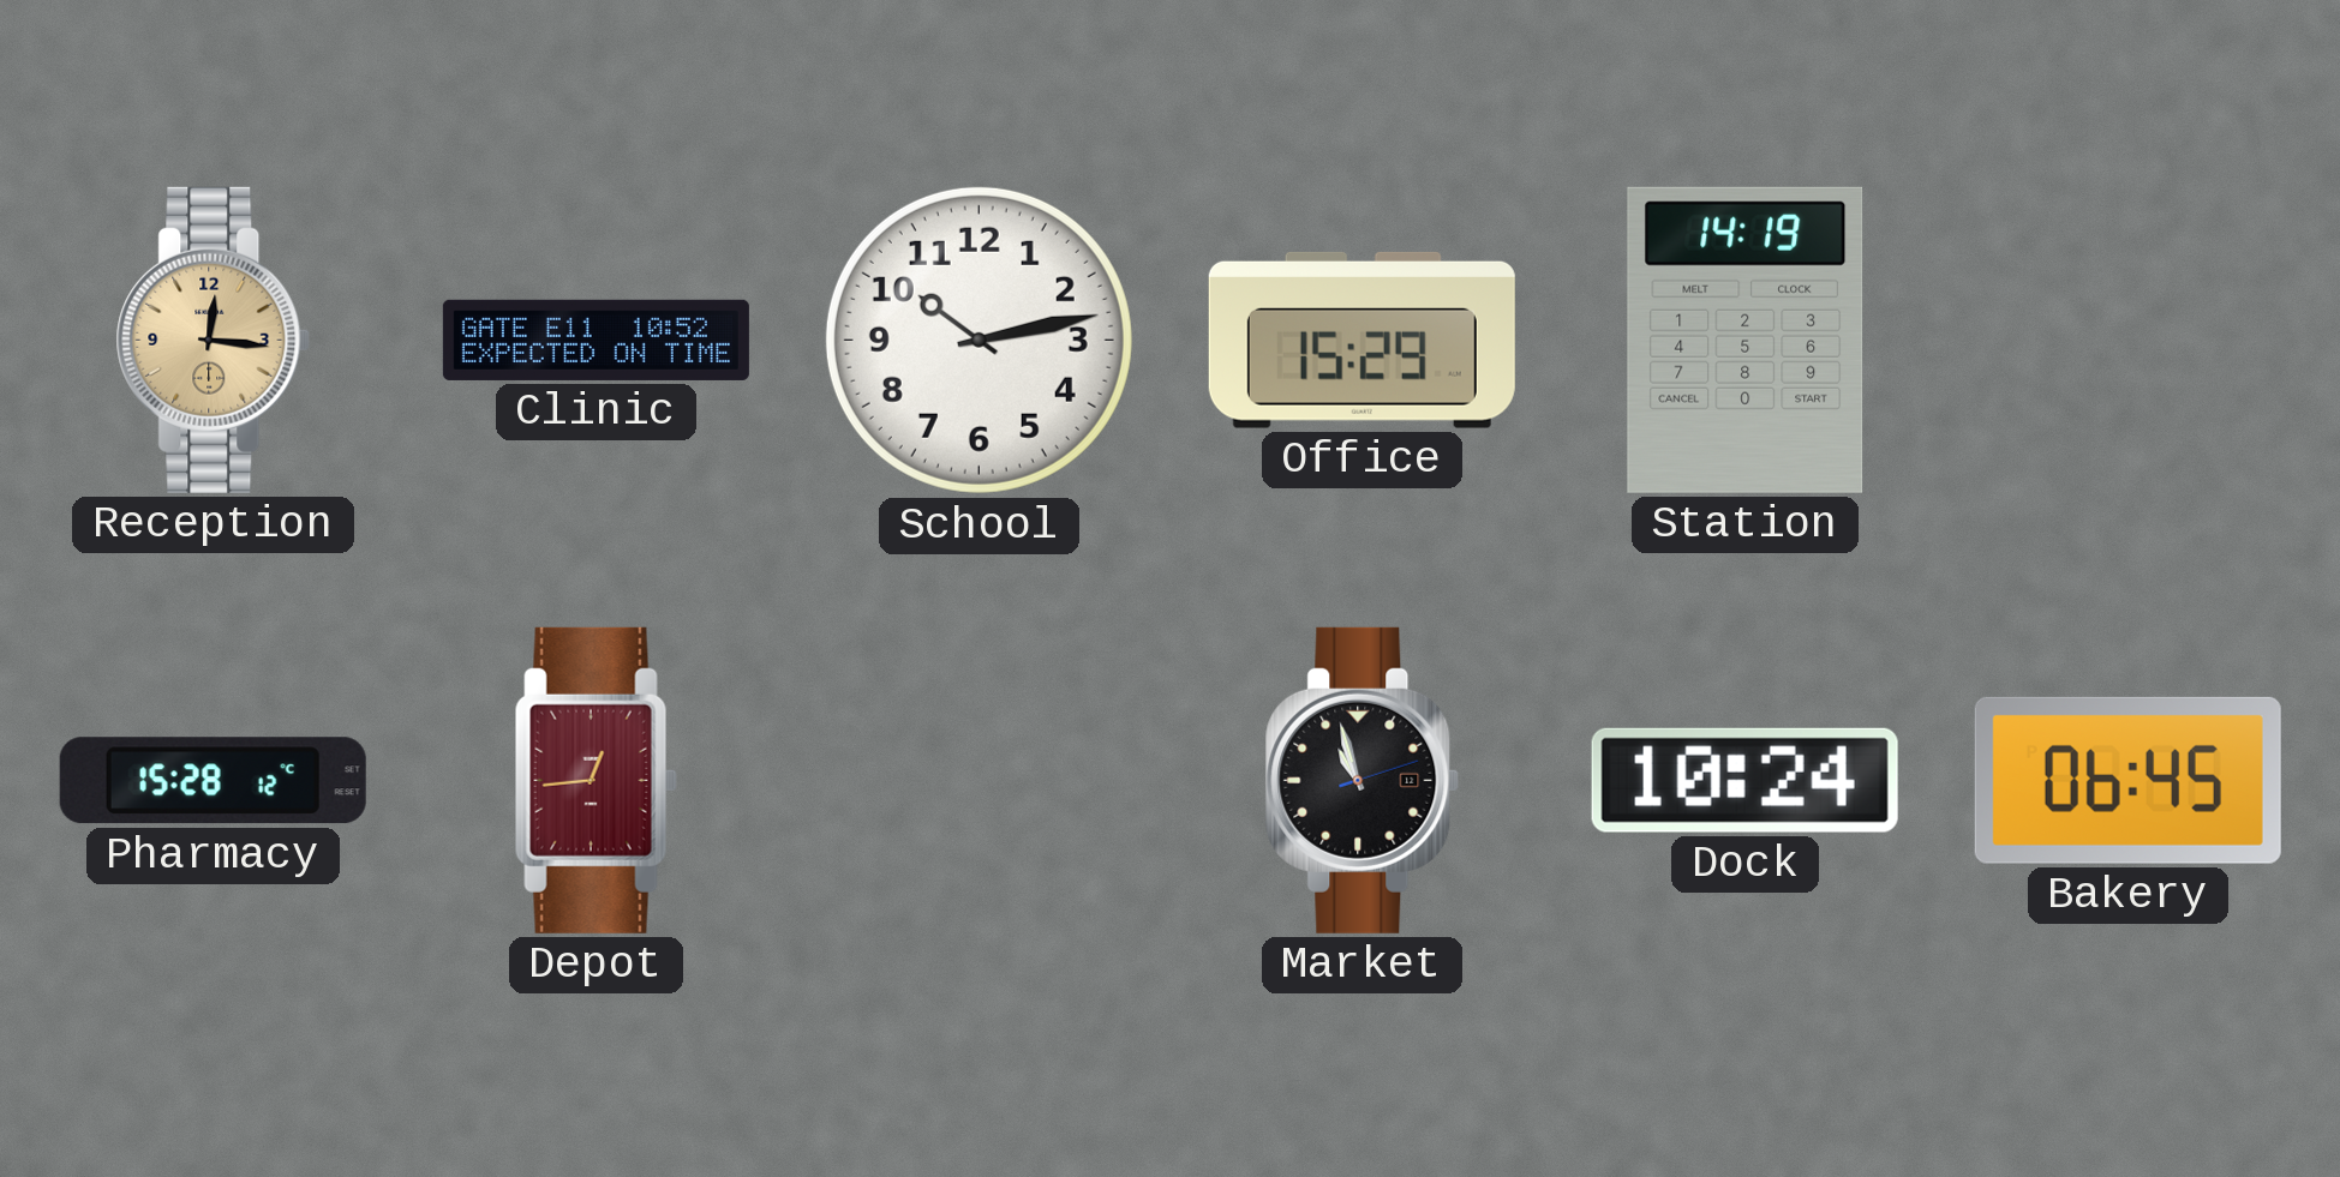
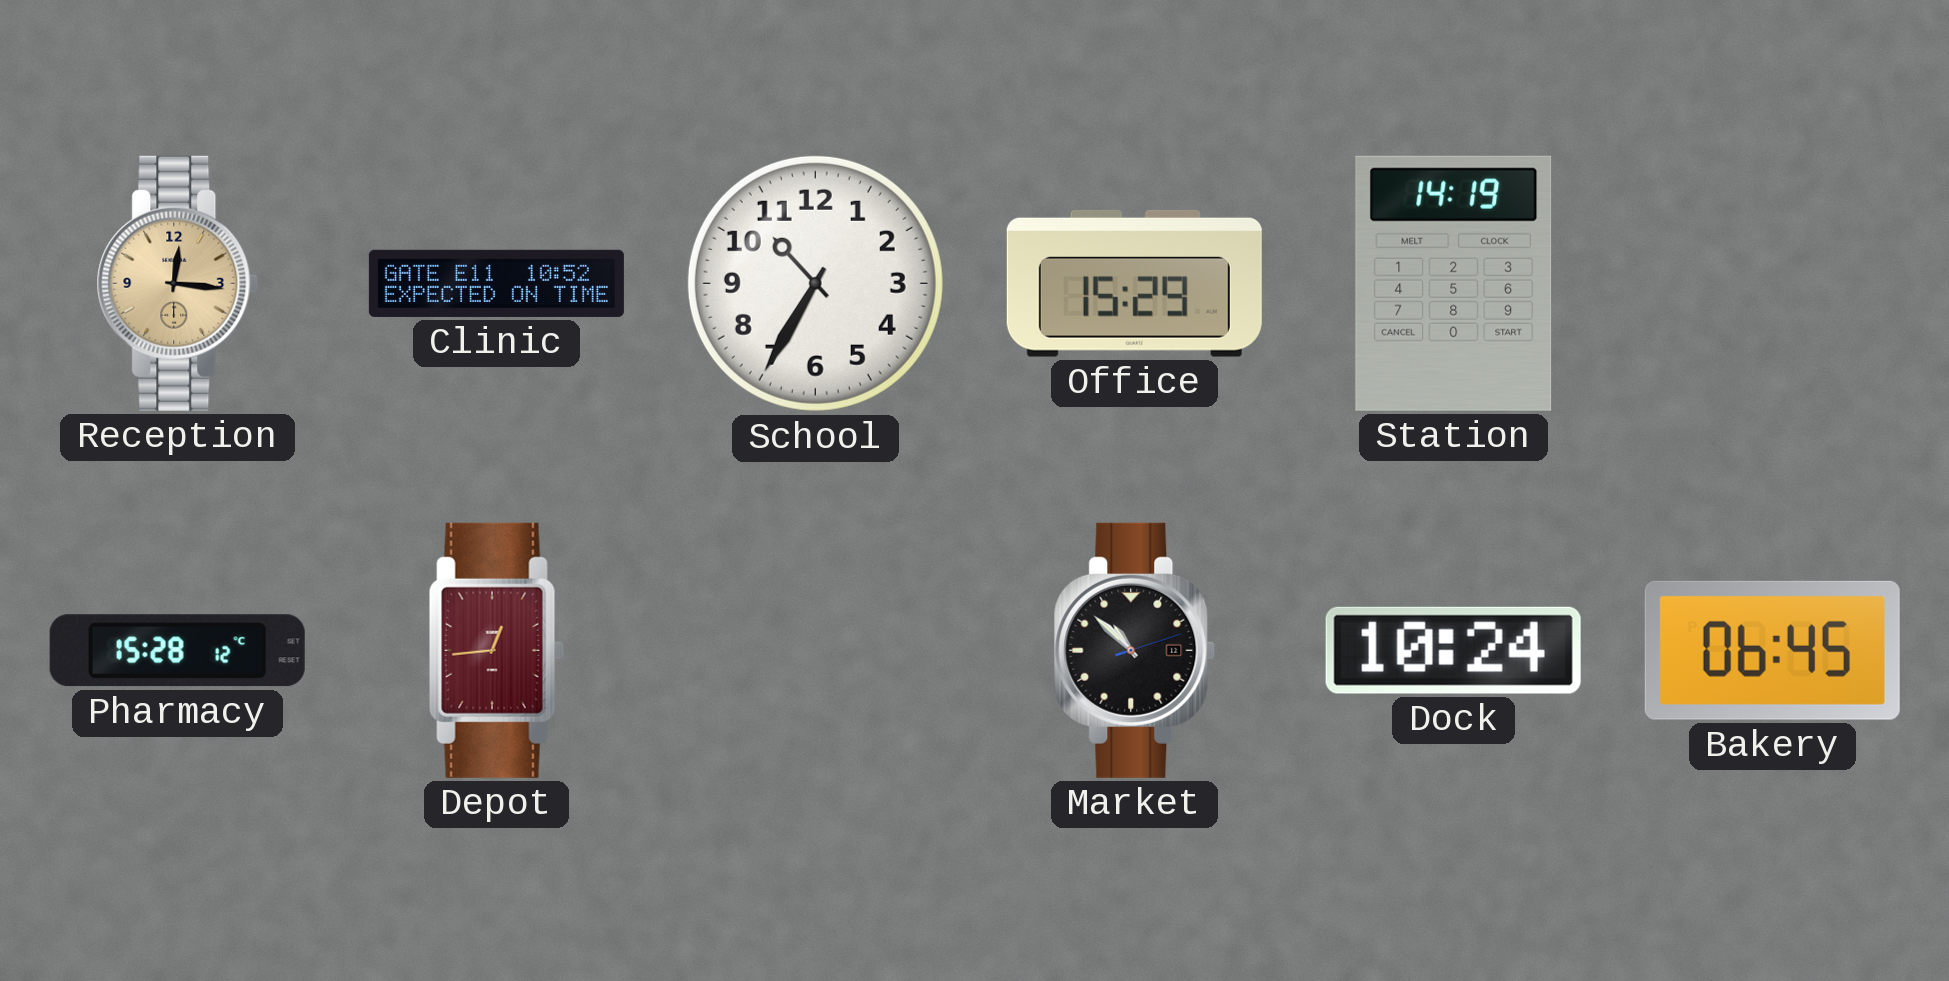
School: 10:13 -> 10:35 (815, 283)
Market: 10:57 -> 10:52 (1135, 650)
